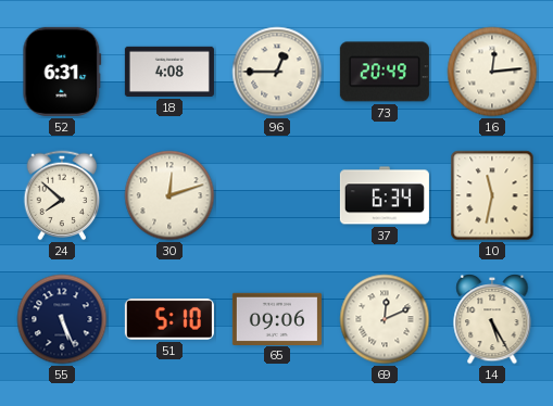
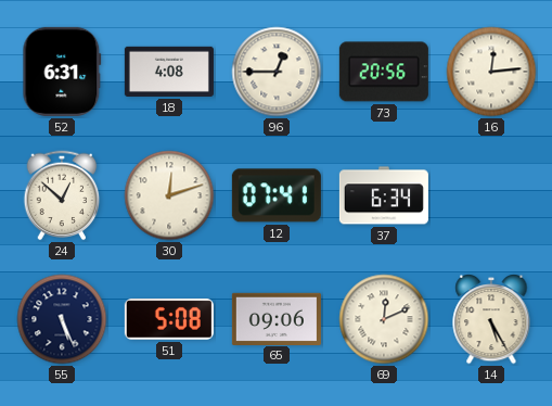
73: 20:49 -> 20:56 (384, 72)
24: 7:52 -> 12:52 (62, 195)
12: none -> 07:41 (277, 195)
10: 11:32 -> none (492, 195)
51: 5:10 -> 5:08 (169, 320)
